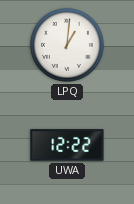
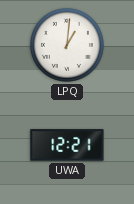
UWA: 12:22 -> 12:21 (67, 145)
